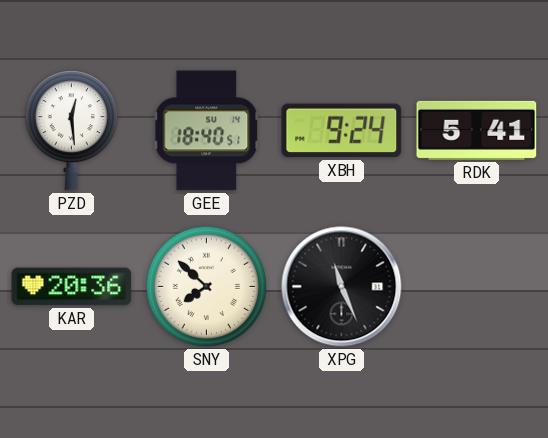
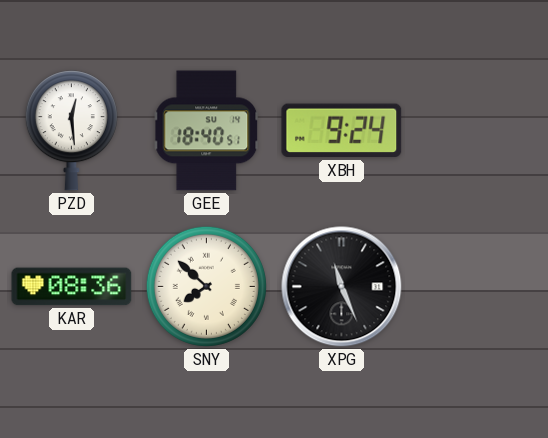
RDK: 5:41 -> none (477, 130)
KAR: 20:36 -> 08:36 (72, 287)
